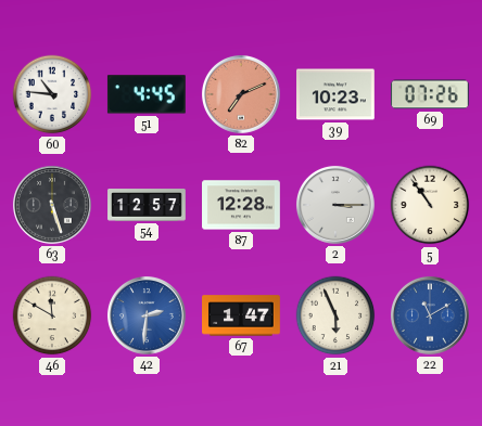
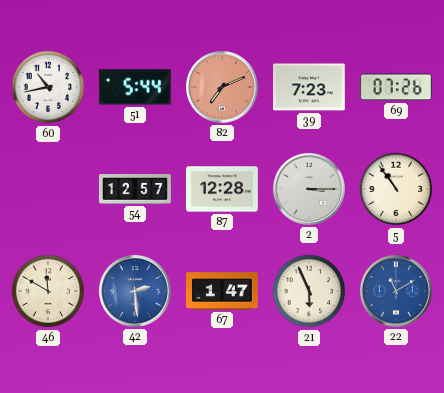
60: 10:46 -> 10:43 (48, 87)
51: 4:45 -> 5:44 (135, 87)
39: 10:23 -> 7:23 (310, 87)
63: 5:27 -> none (52, 205)
42: 2:31 -> 2:29 (135, 291)
